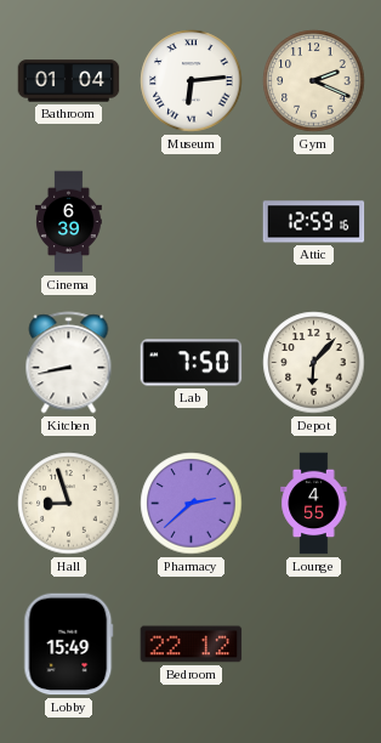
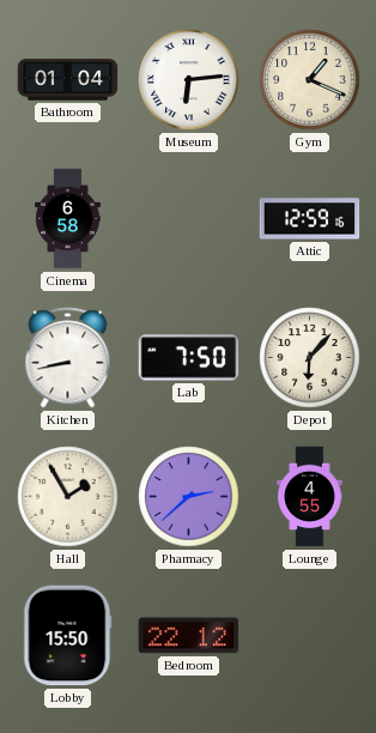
Gym: 2:19 -> 1:19 (310, 80)
Cinema: 6:39 -> 6:58 (68, 219)
Hall: 8:57 -> 1:55 (68, 497)
Lobby: 15:49 -> 15:50 (68, 636)
